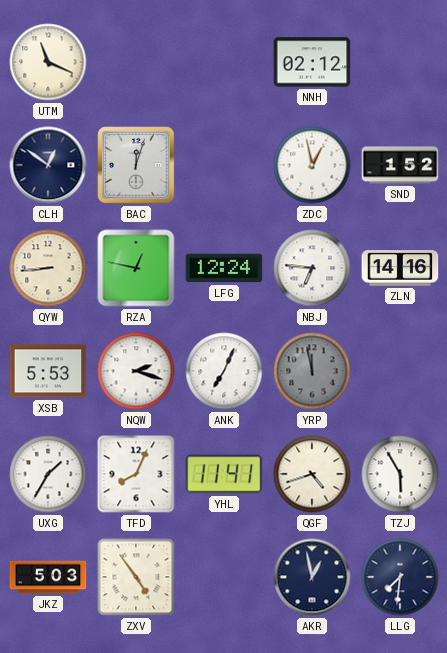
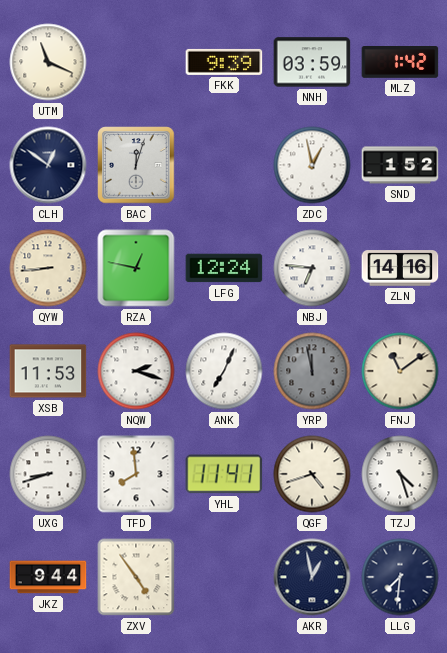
FKK: none -> 9:39 (224, 62)
NNH: 02:12 -> 03:59 (312, 62)
MLZ: none -> 1:42 (400, 63)
XSB: 5:53 -> 11:53 (48, 371)
FNJ: none -> 11:09 (400, 371)
UXG: 1:35 -> 8:42 (48, 474)
TFD: 8:04 -> 7:59 (136, 474)
TZJ: 5:55 -> 4:27 (400, 474)
JKZ: 5:03 -> 9:44 (48, 577)
